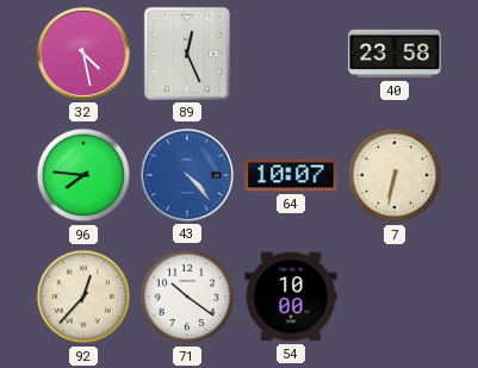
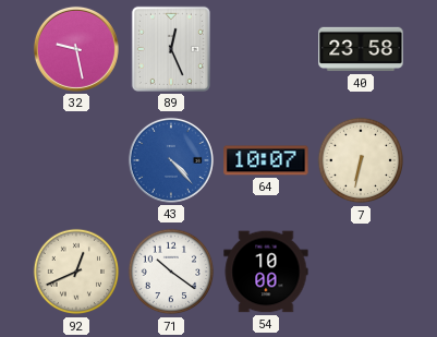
32: 4:28 -> 9:28 (76, 49)
96: 7:46 -> none (83, 175)
92: 12:37 -> 12:41 (76, 272)
